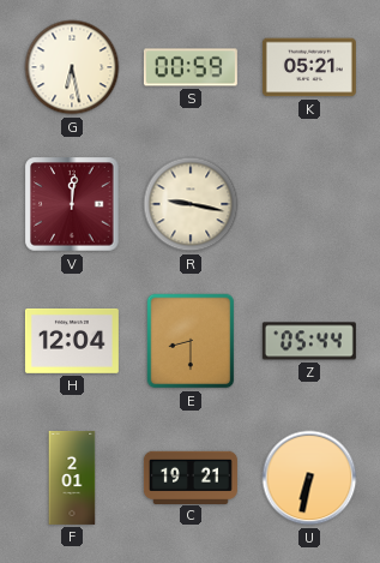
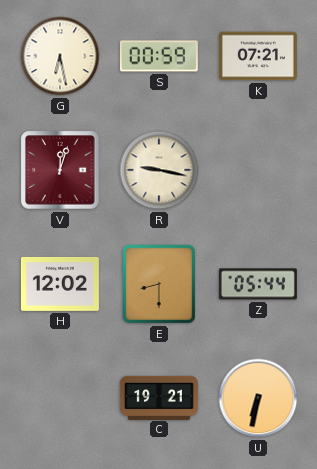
K: 05:21 -> 07:21 (258, 56)
V: 12:01 -> 12:03 (60, 170)
H: 12:04 -> 12:02 (60, 284)
F: 2:01 -> none (72, 478)
